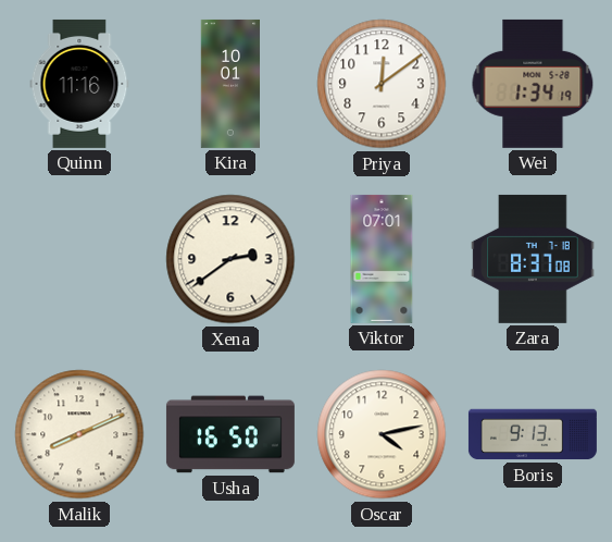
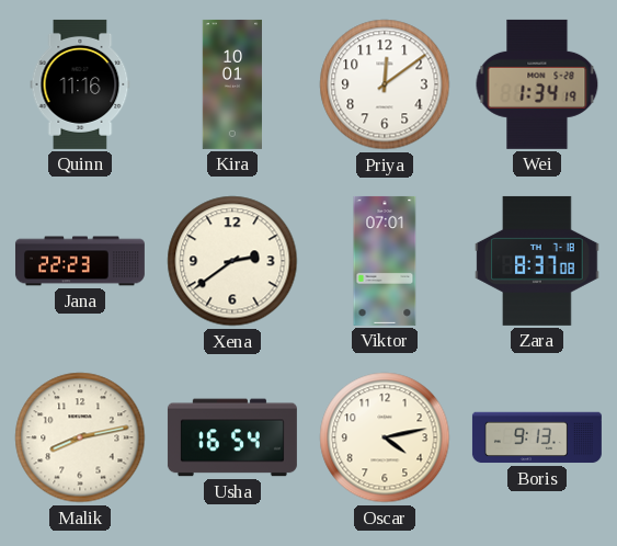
Jana: none -> 22:23 (80, 261)
Malik: 8:11 -> 8:13 (80, 437)
Usha: 16:50 -> 16:54 (232, 437)
